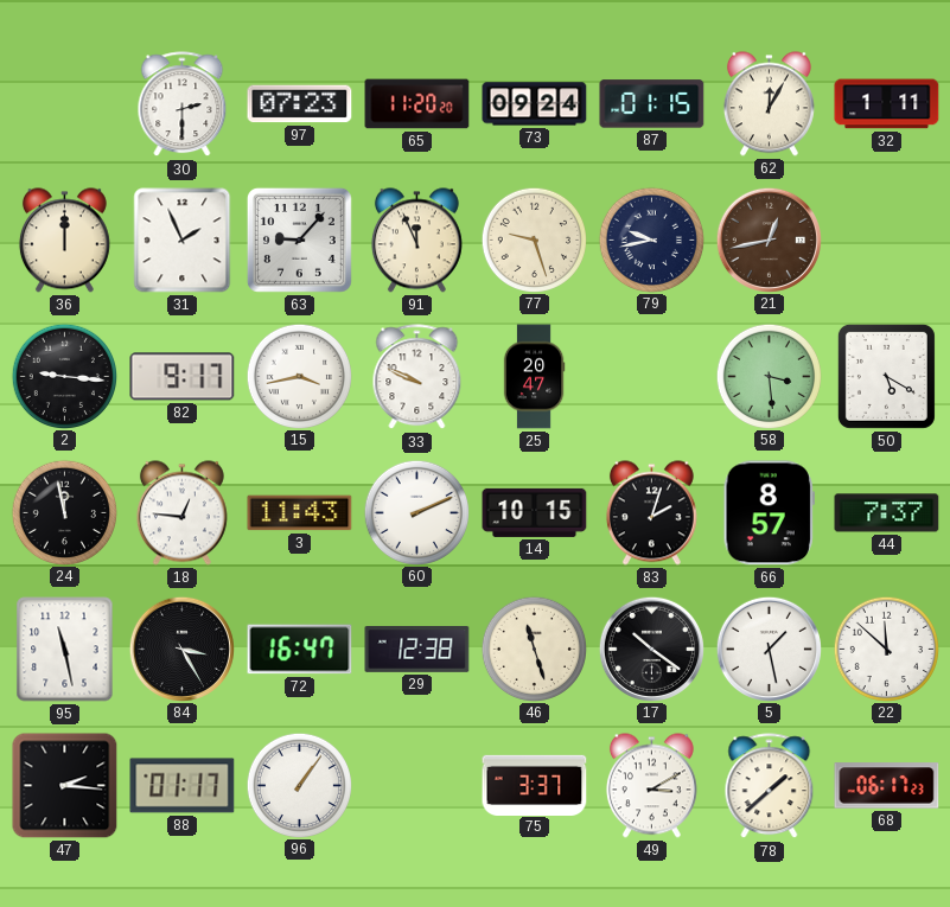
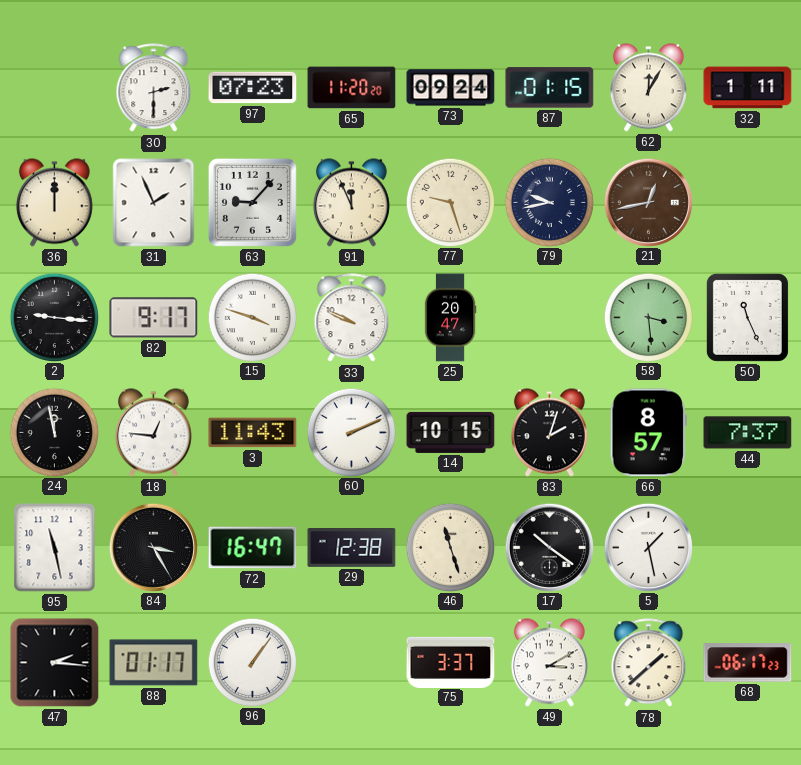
15: 3:43 -> 3:48 (252, 317)
50: 5:20 -> 11:26 (747, 317)
22: 11:52 -> none (886, 649)
